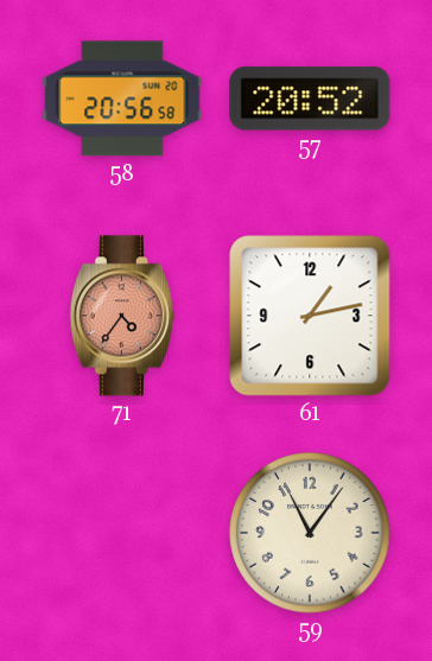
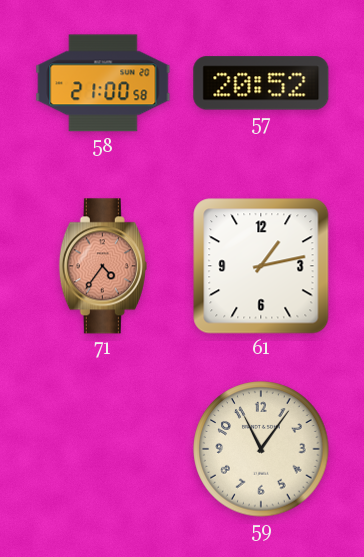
58: 20:56 -> 21:00 (103, 83)
